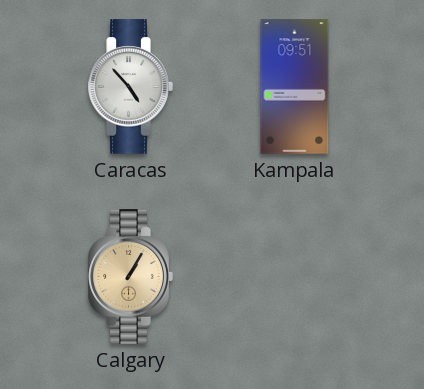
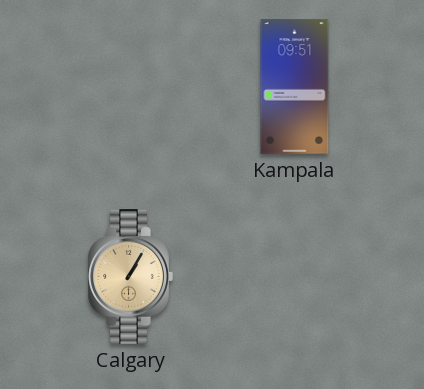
Caracas: 4:53 -> none (130, 87)
